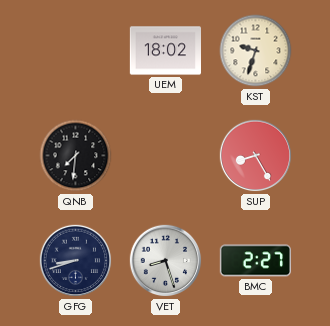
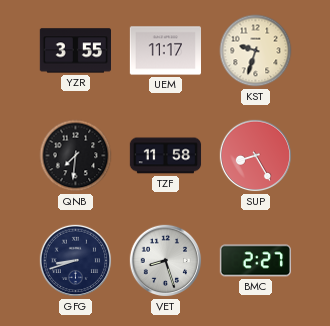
YZR: none -> 3:55 (75, 51)
UEM: 18:02 -> 11:17 (165, 51)
TZF: none -> 11:58 (166, 156)
